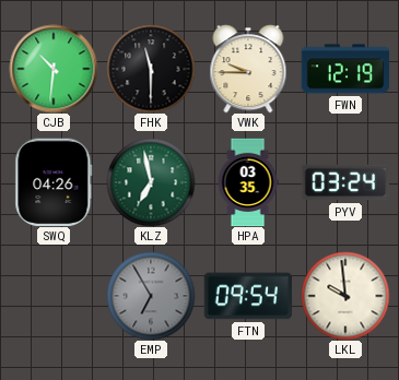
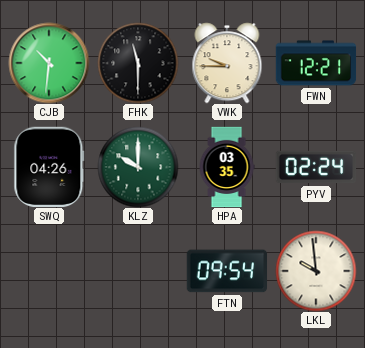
FWN: 12:19 -> 12:21 (316, 63)
KLZ: 6:58 -> 10:00 (138, 167)
PYV: 03:24 -> 02:24 (316, 167)
EMP: 6:55 -> none (151, 296)
